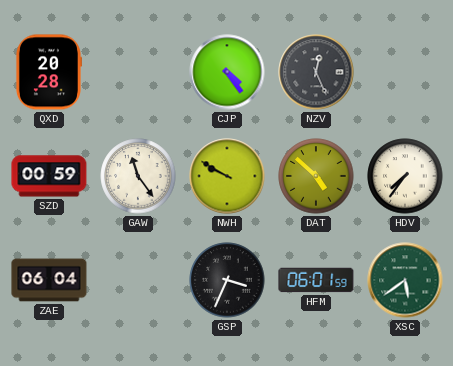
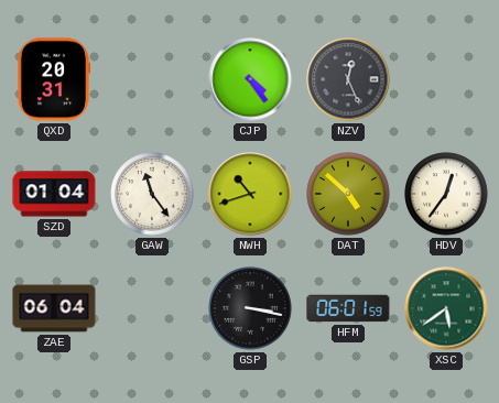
QXD: 20:28 -> 20:31 (53, 79)
SZD: 00:59 -> 01:04 (54, 194)
NWH: 9:50 -> 10:42 (250, 194)
HDV: 7:36 -> 12:36 (446, 194)
GSP: 3:34 -> 3:17 (250, 308)
